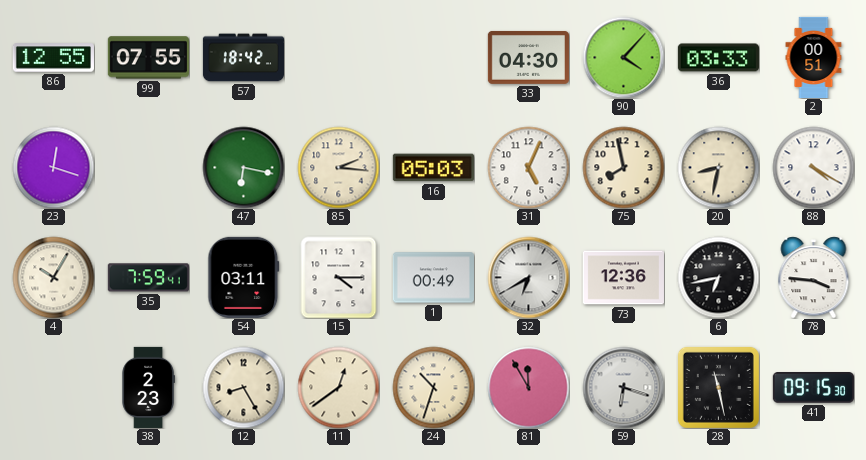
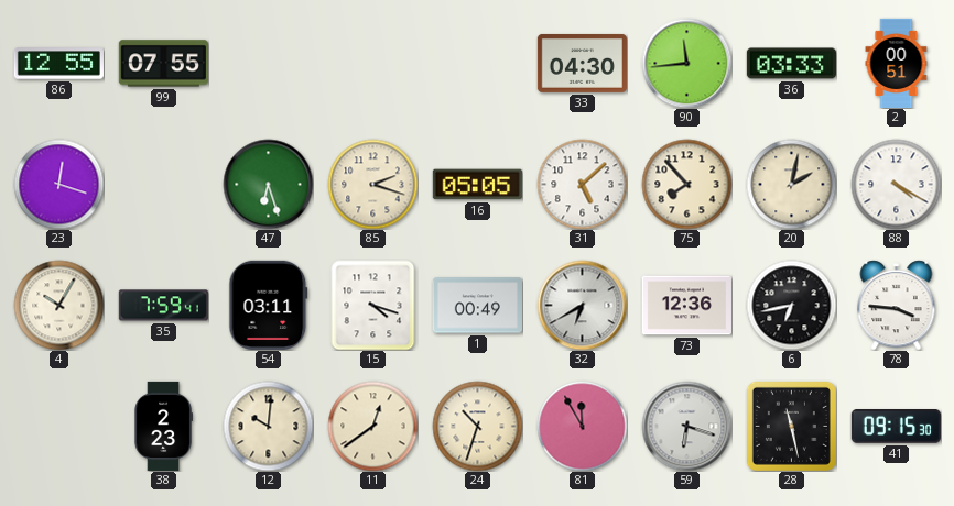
57: 18:42 -> none (243, 58)
90: 4:07 -> 11:44 (686, 63)
47: 6:17 -> 6:27 (268, 184)
85: 2:16 -> 2:18 (372, 184)
16: 05:03 -> 05:05 (477, 185)
31: 5:04 -> 5:08 (582, 184)
75: 7:58 -> 7:53 (686, 184)
20: 8:32 -> 2:02 (791, 184)
15: 4:15 -> 4:18 (373, 305)
12: 8:25 -> 10:01 (268, 426)
